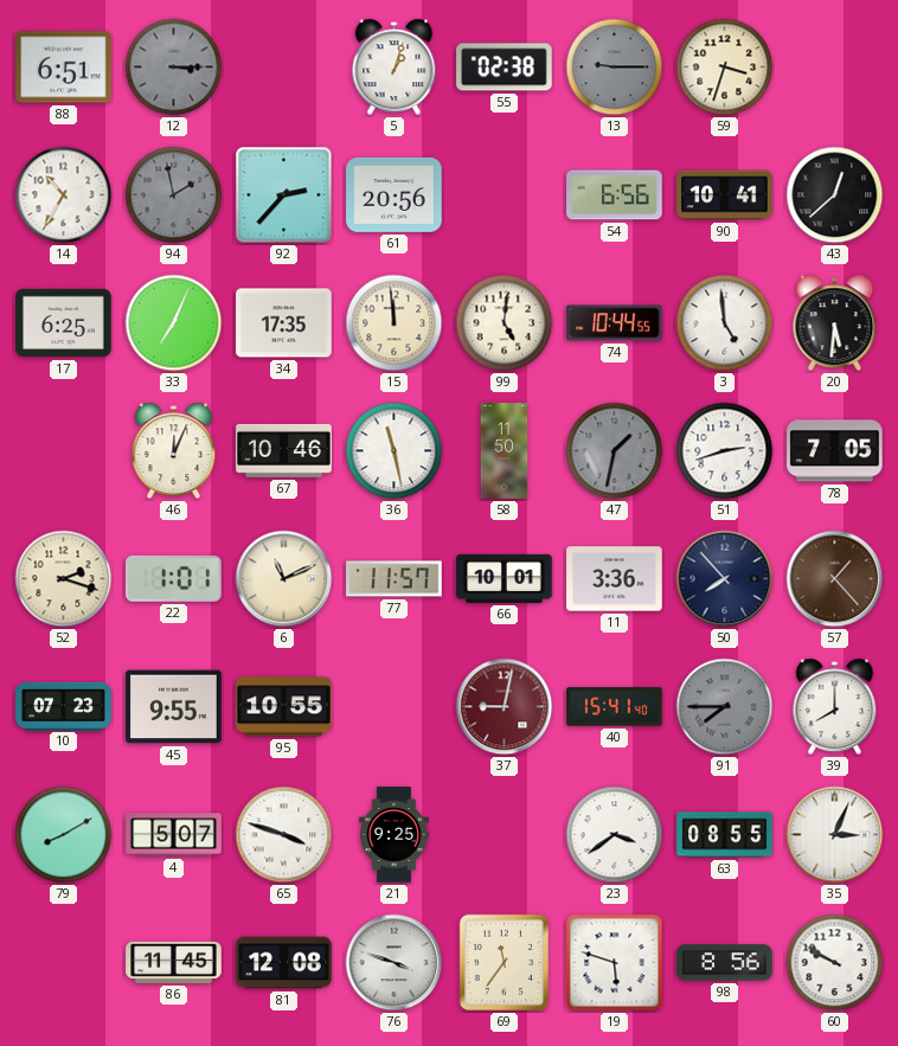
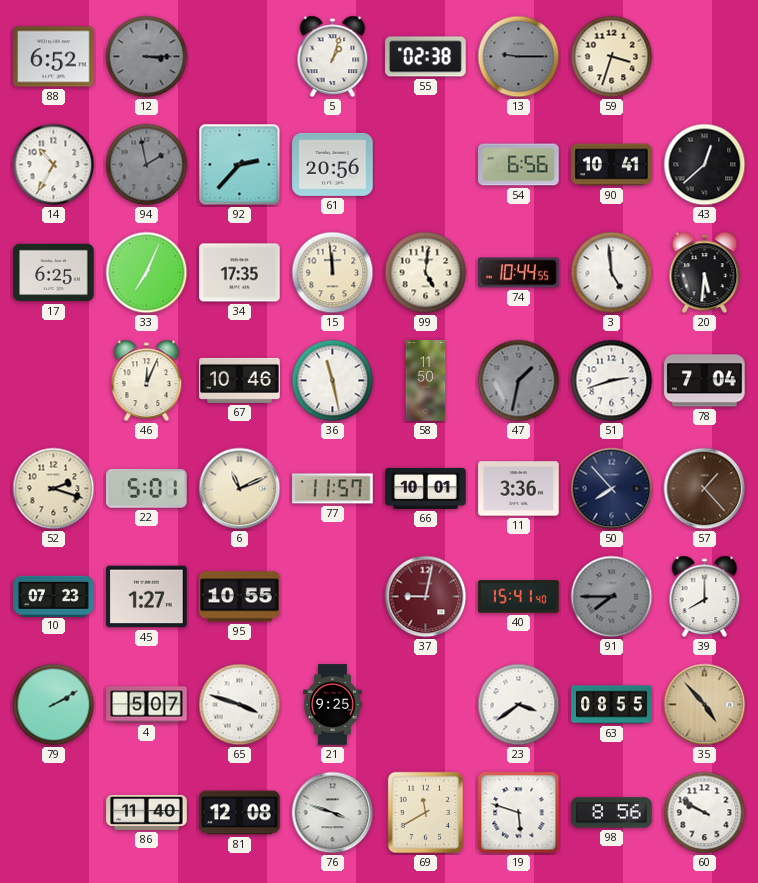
88: 6:51 -> 6:52 (54, 57)
78: 7:05 -> 7:04 (705, 381)
22: 1:01 -> 5:01 (147, 488)
45: 9:55 -> 1:27 (147, 597)
79: 8:10 -> 2:10 (54, 705)
35: 3:04 -> 4:53 (705, 705)
35 dial: white -> champagne (705, 705)
86: 11:45 -> 11:40 (147, 812)
69: 11:36 -> 11:40 (426, 813)
